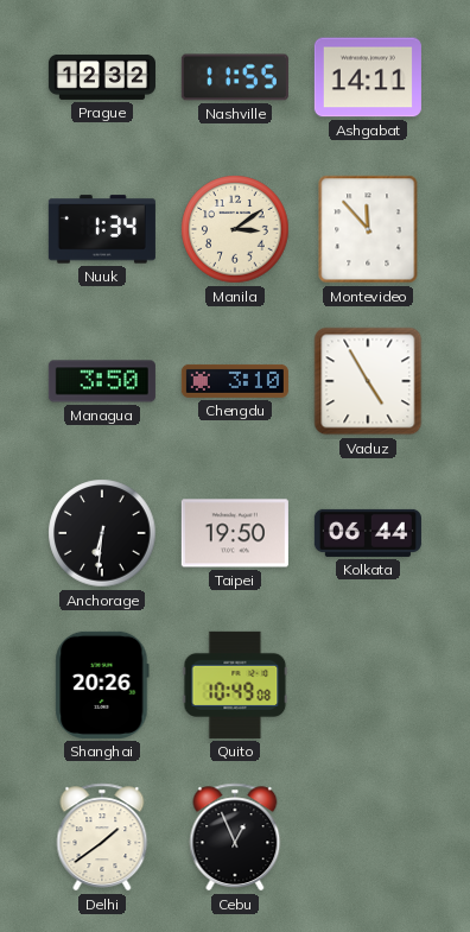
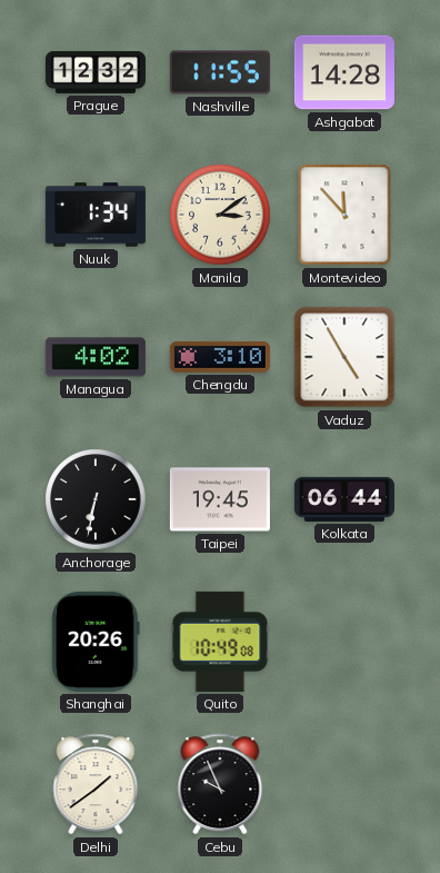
Ashgabat: 14:11 -> 14:28 (344, 72)
Managua: 3:50 -> 4:02 (96, 357)
Anchorage: 6:31 -> 6:32 (96, 499)
Taipei: 19:50 -> 19:45 (220, 499)
Cebu: 12:56 -> 9:56 (220, 784)
